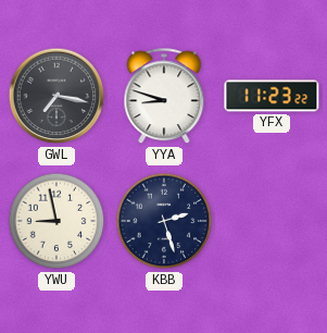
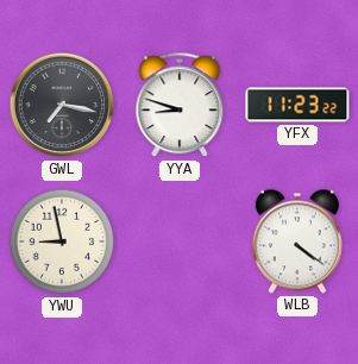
KBB: 2:27 -> none (164, 221)
WLB: none -> 4:21 (297, 241)
